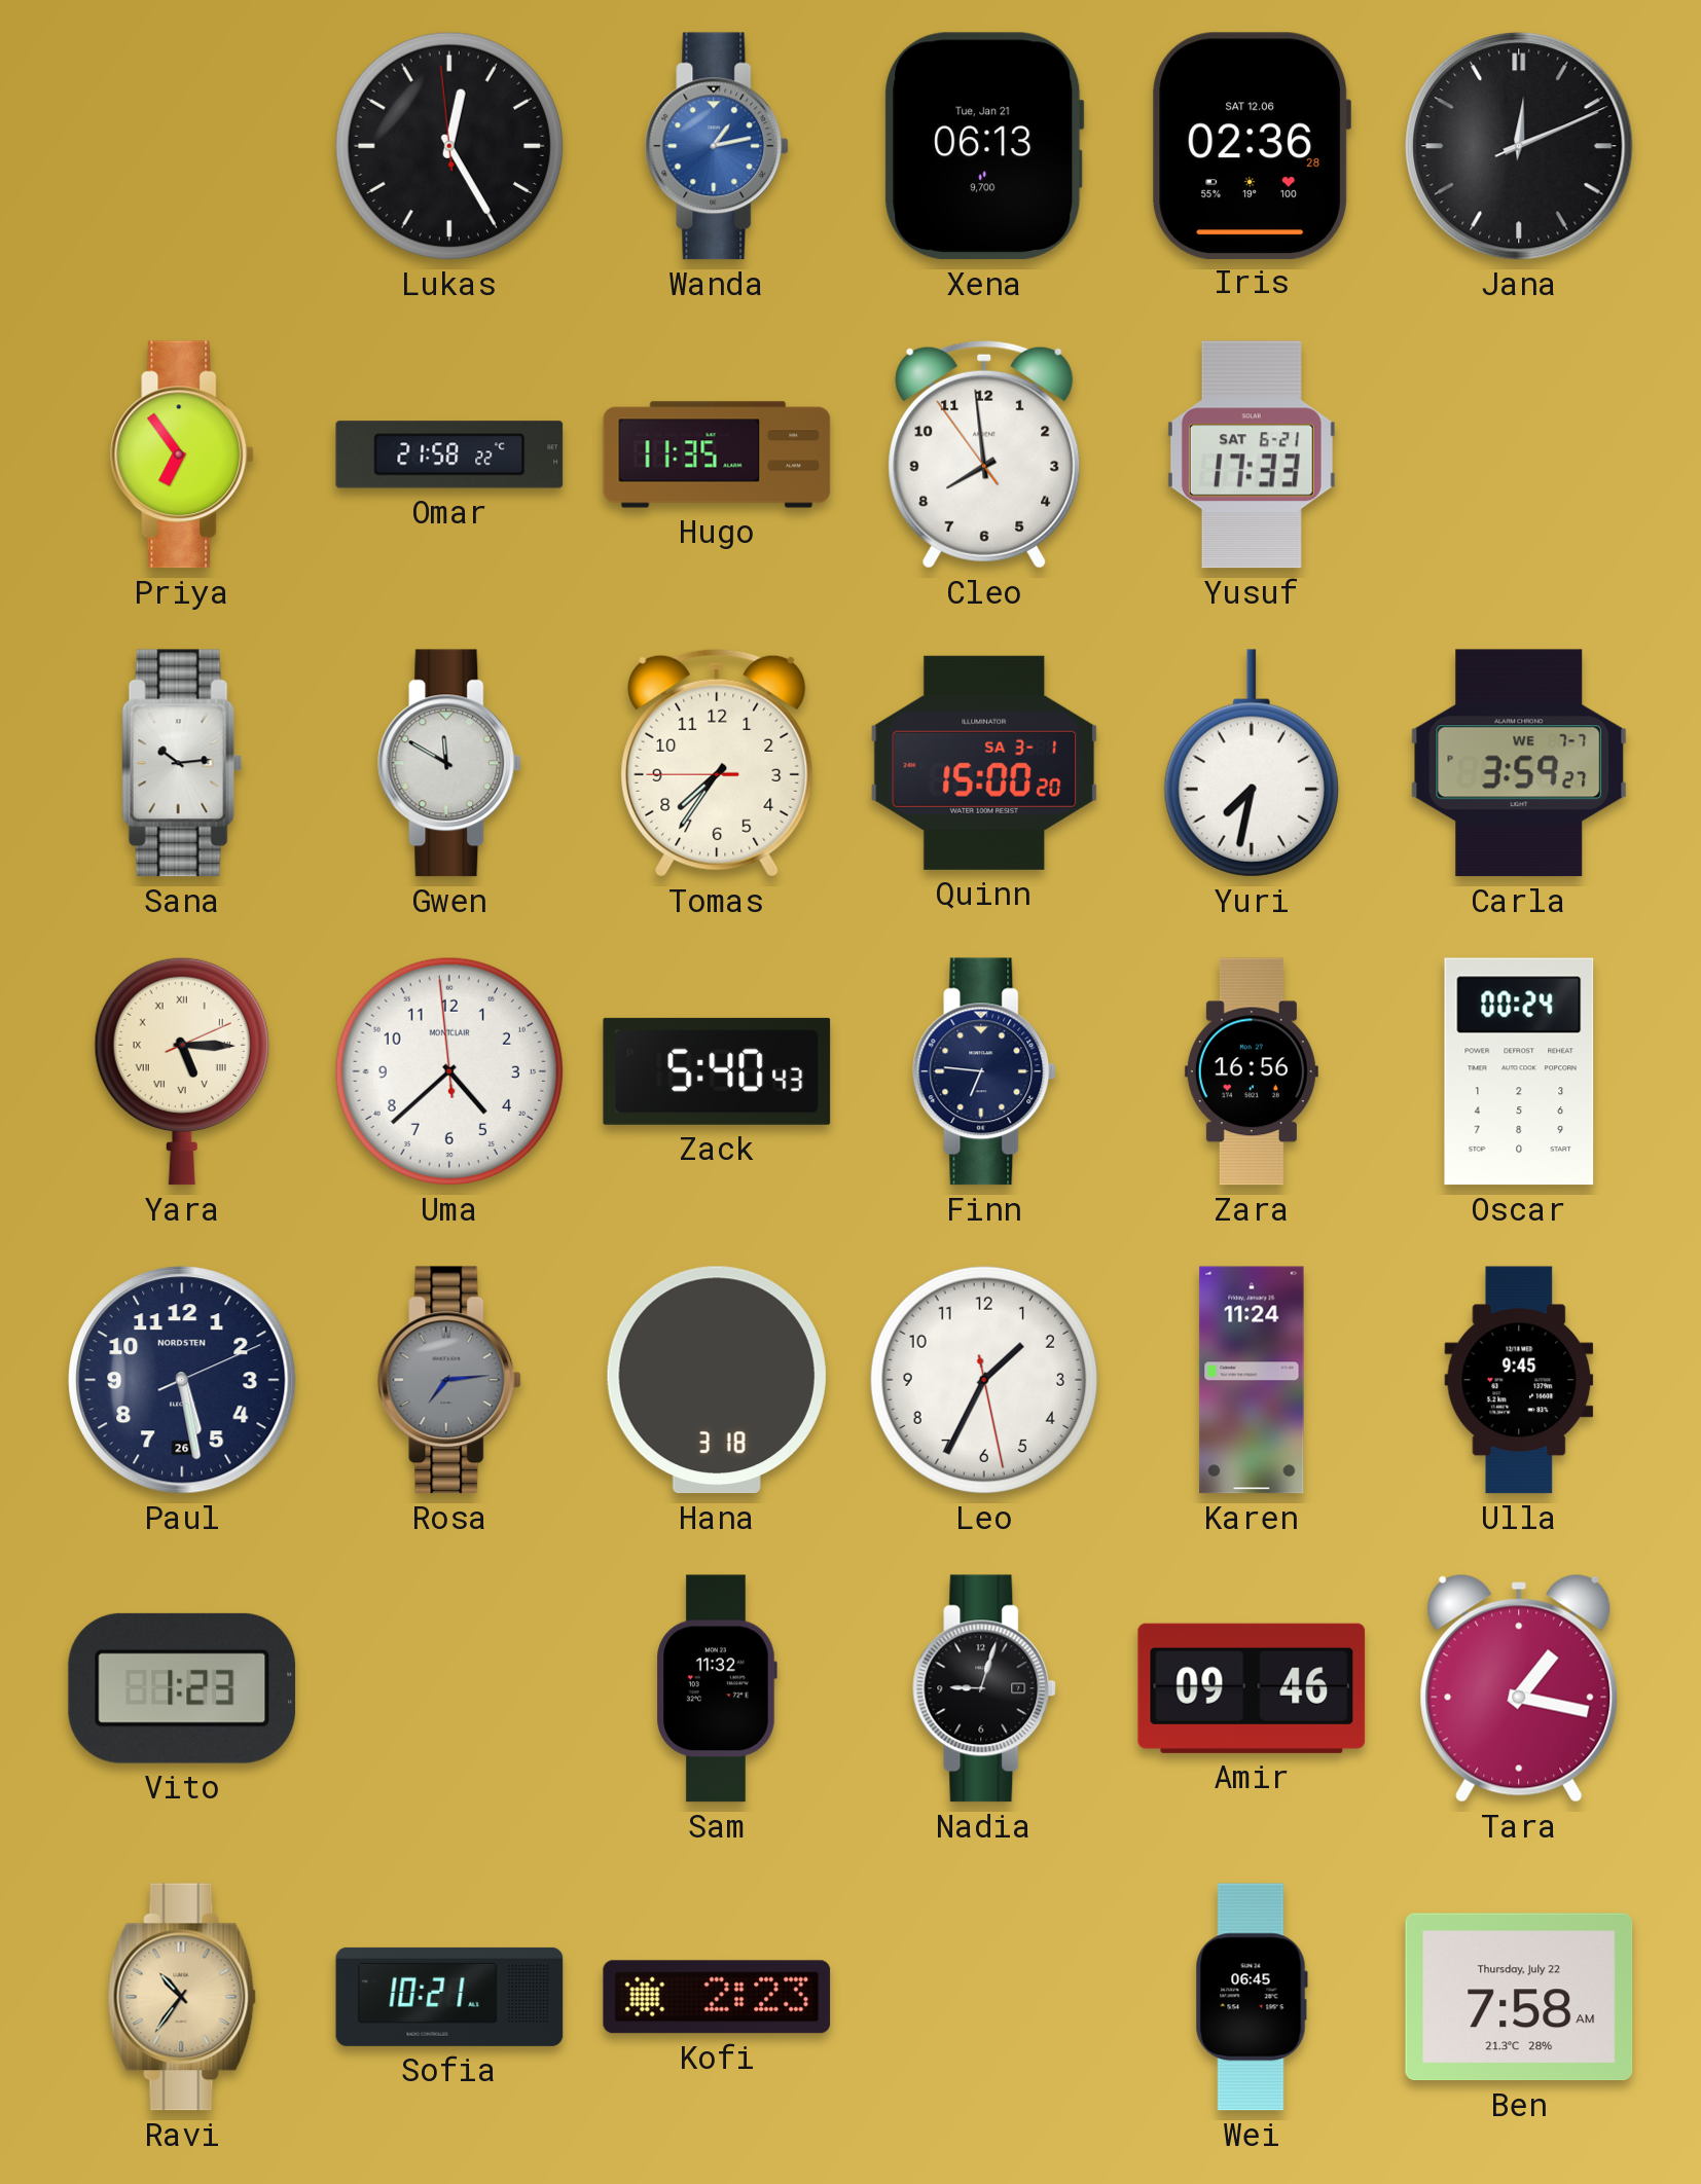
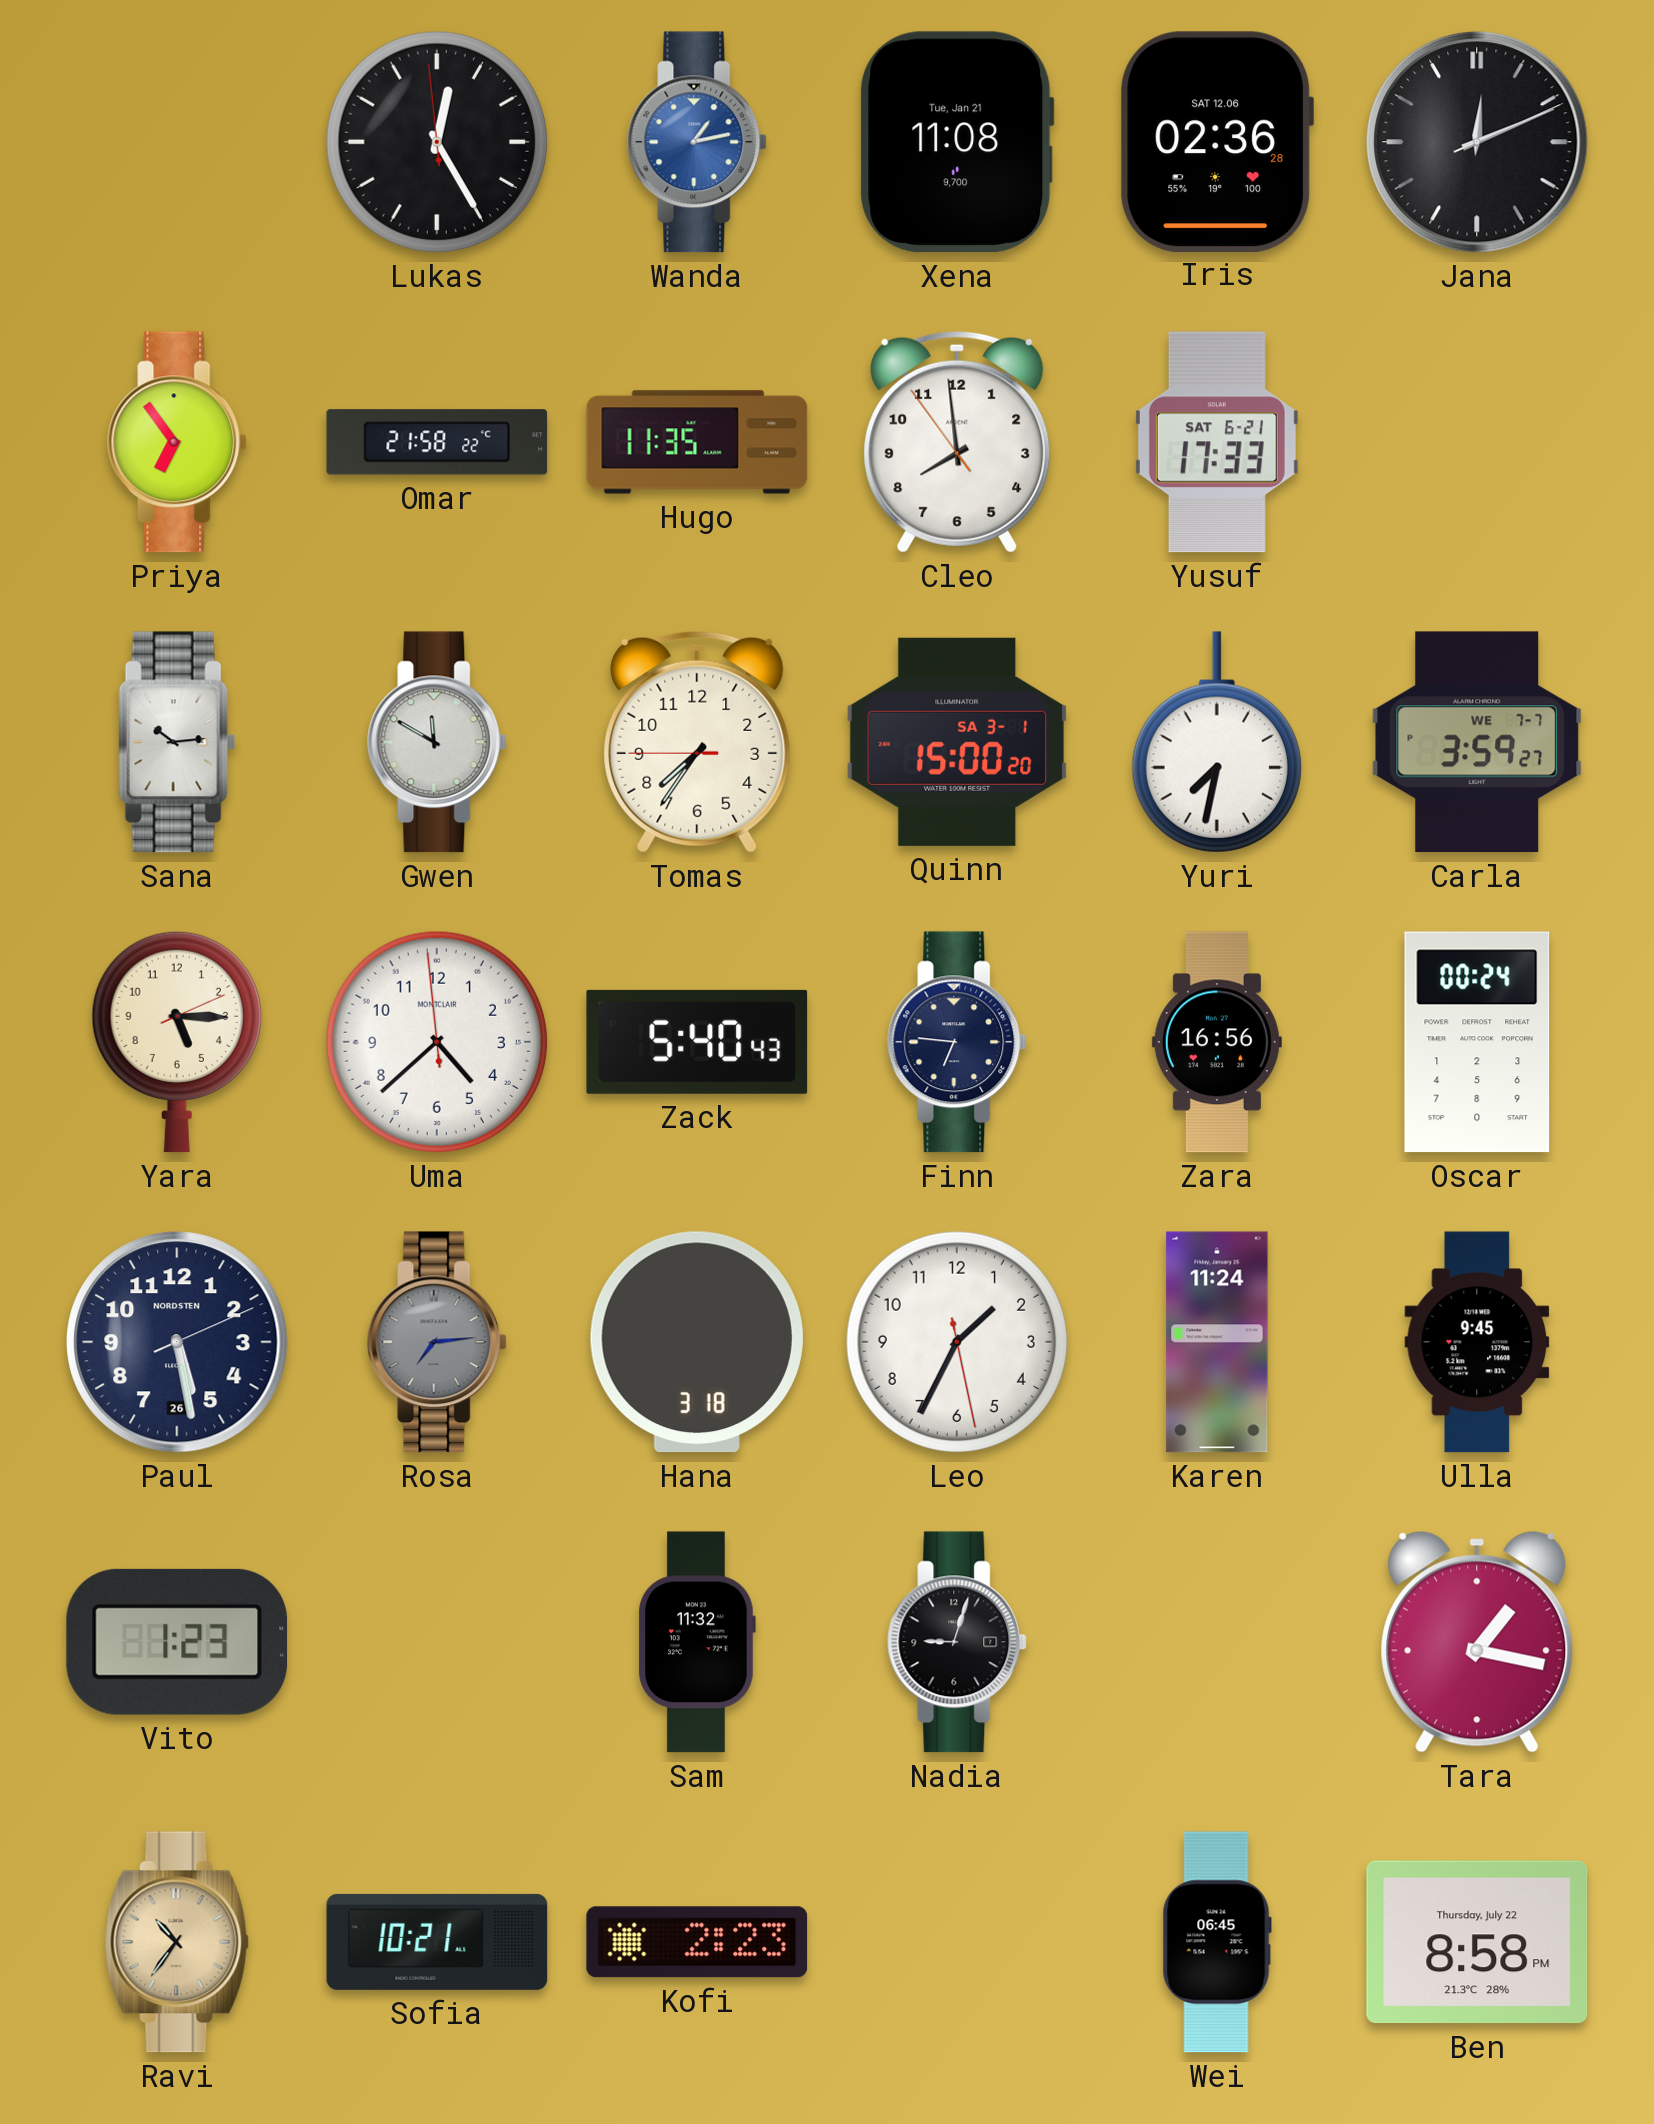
Xena: 06:13 -> 11:08 (957, 142)
Yara numerals: Roman -> Arabic (177, 1042)
Amir: 09:46 -> none (1252, 1688)
Ben: 7:58 -> 8:58 (1477, 1942)
